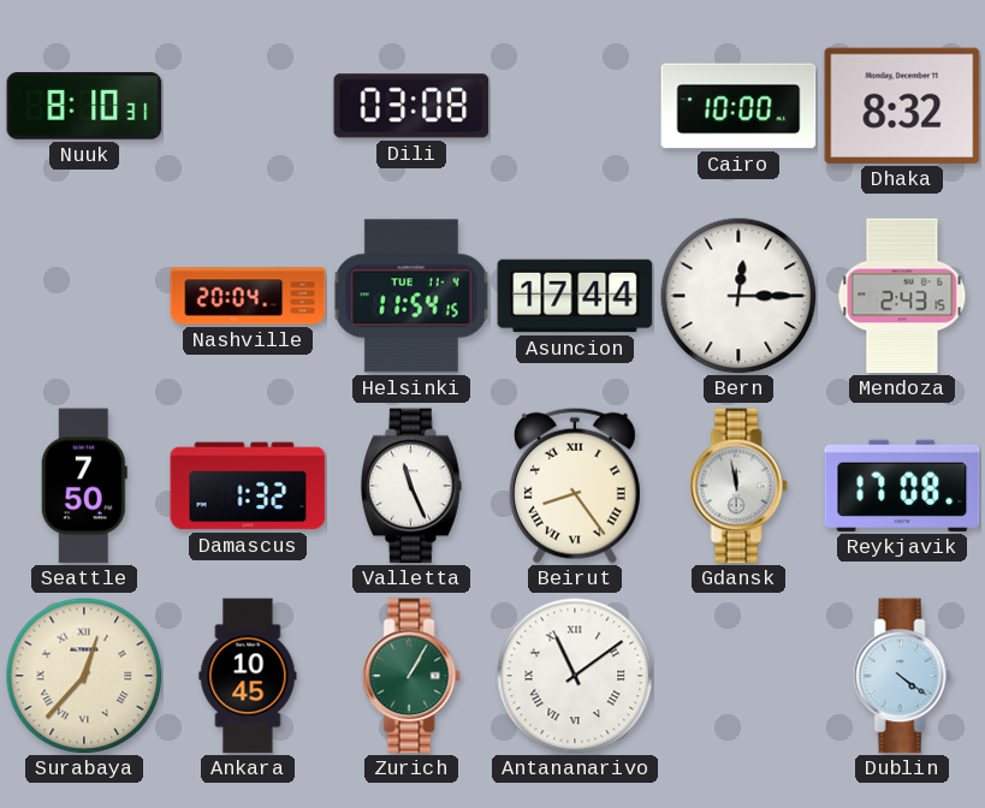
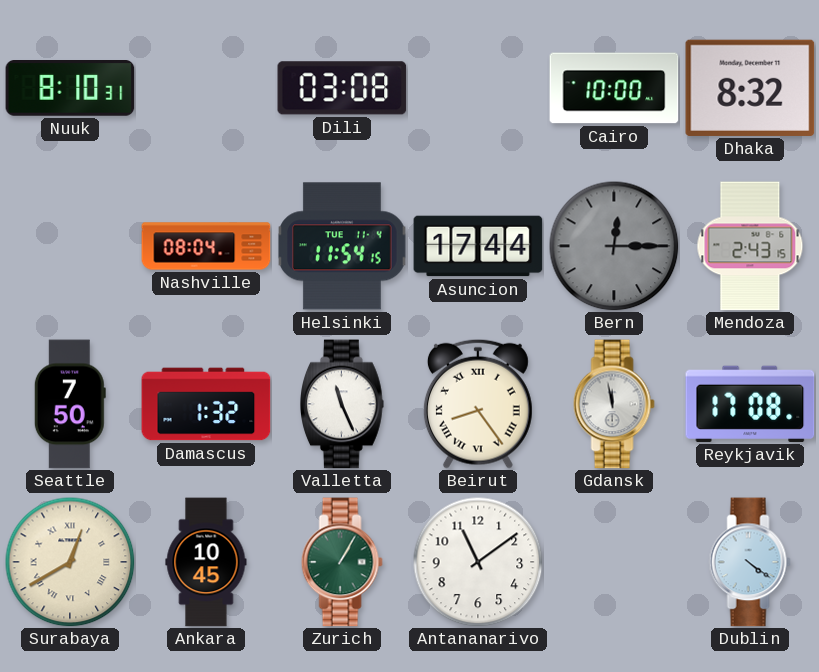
Nashville: 20:04 -> 08:04 (206, 246)
Bern dial: white -> grey (614, 246)
Surabaya: 12:37 -> 12:40 (70, 562)
Antananarivo numerals: Roman -> Arabic (478, 562)
